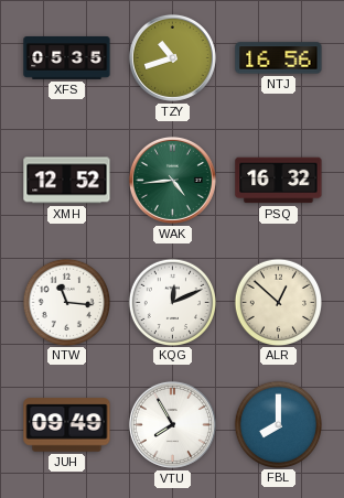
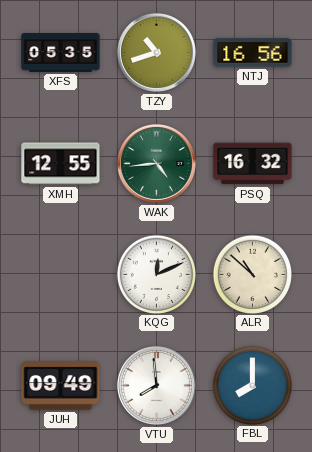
XMH: 12:52 -> 12:55 (61, 164)
NTW: 11:16 -> none (66, 302)
ALR: 12:52 -> 10:52 (252, 274)
VTU: 7:55 -> 7:59 (156, 385)
